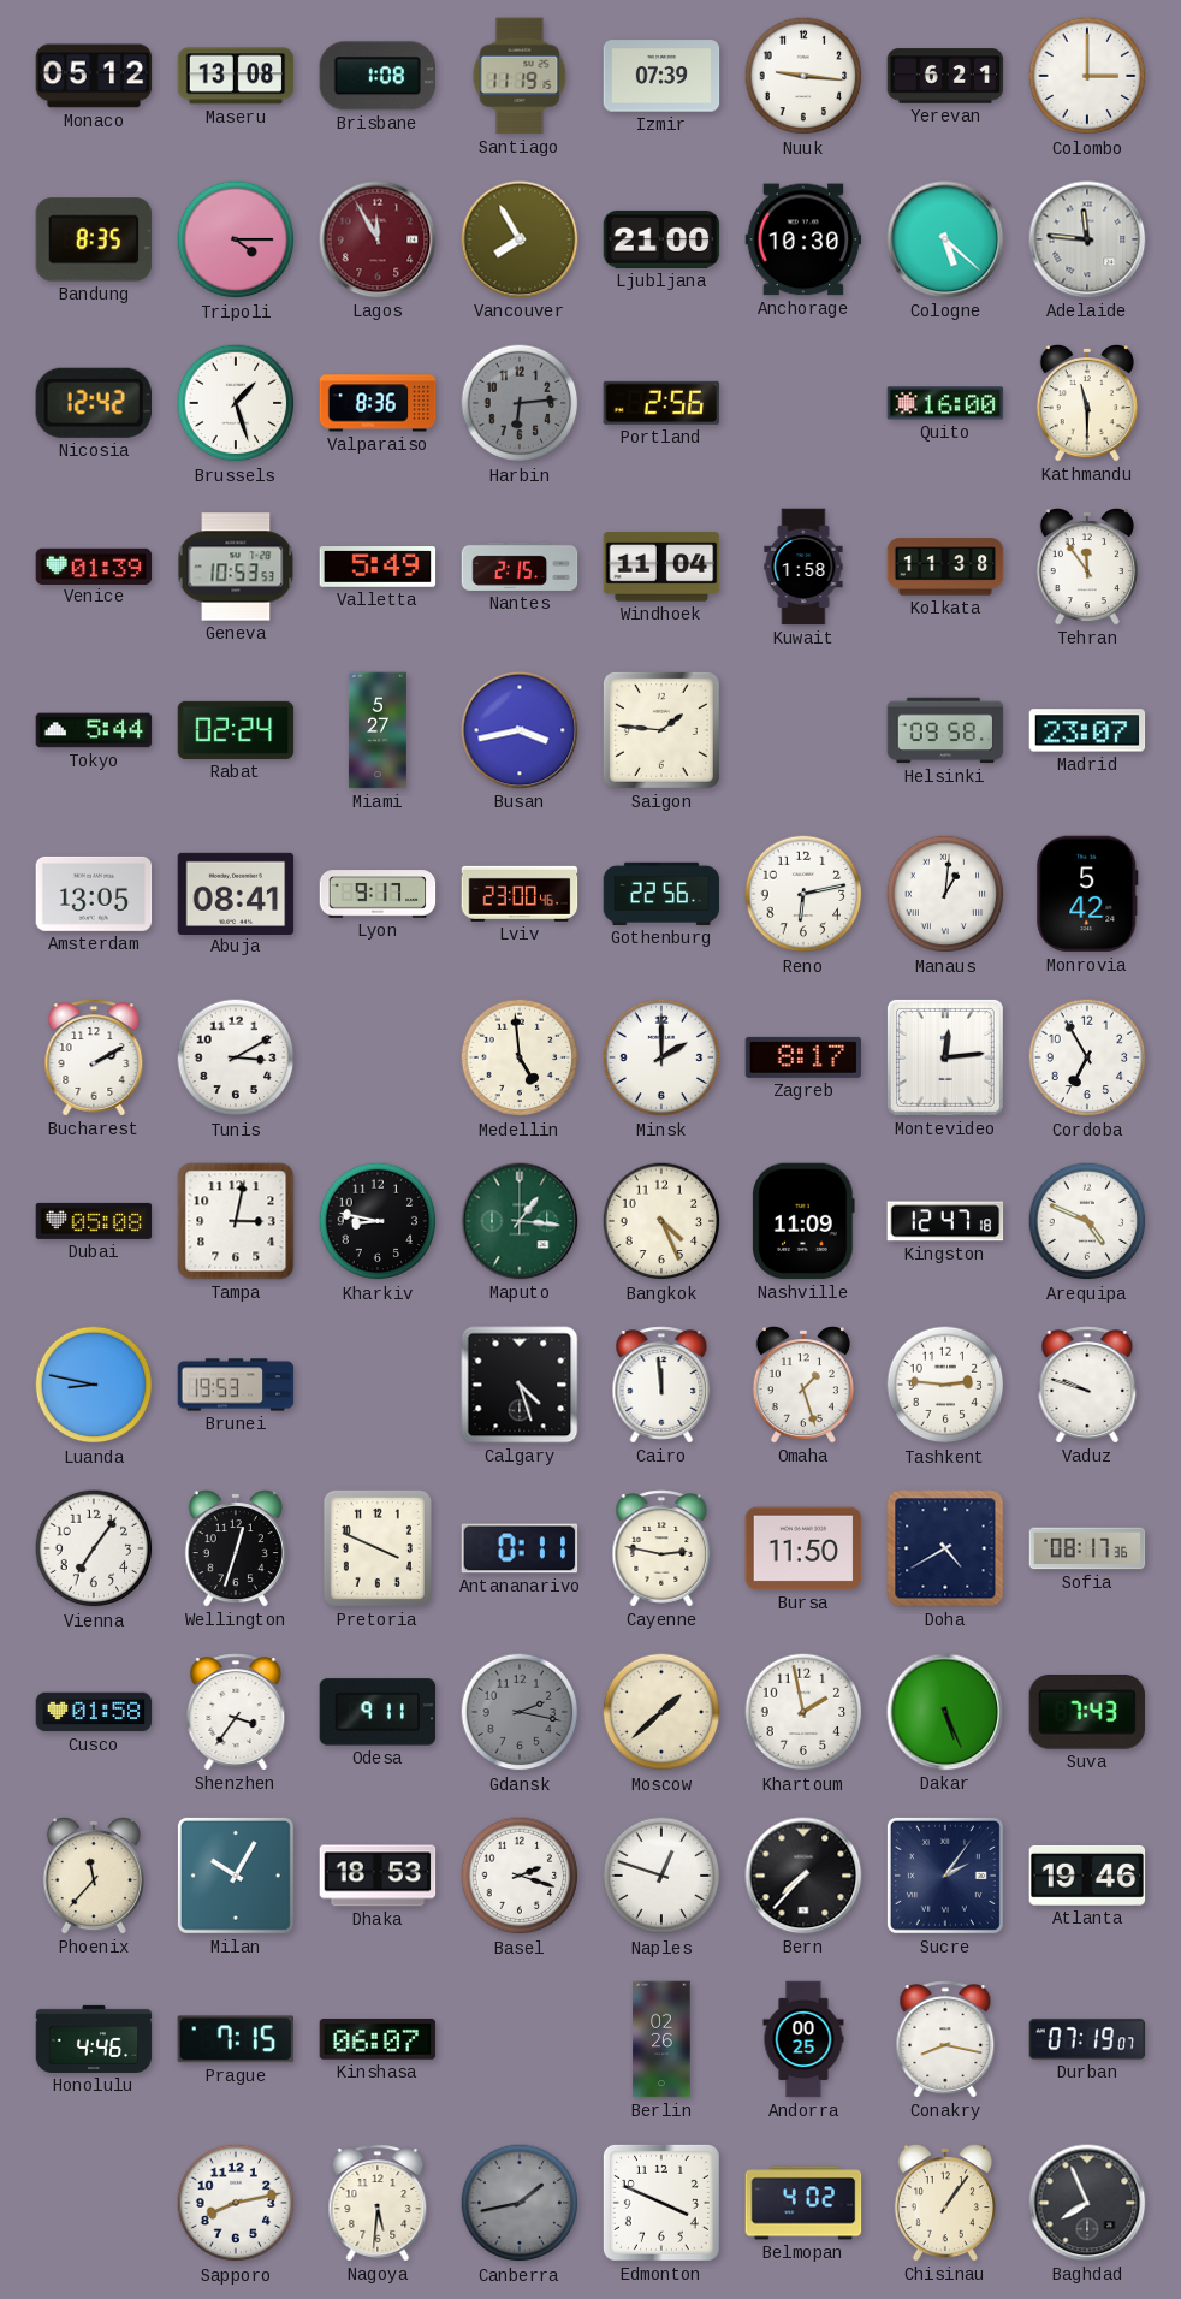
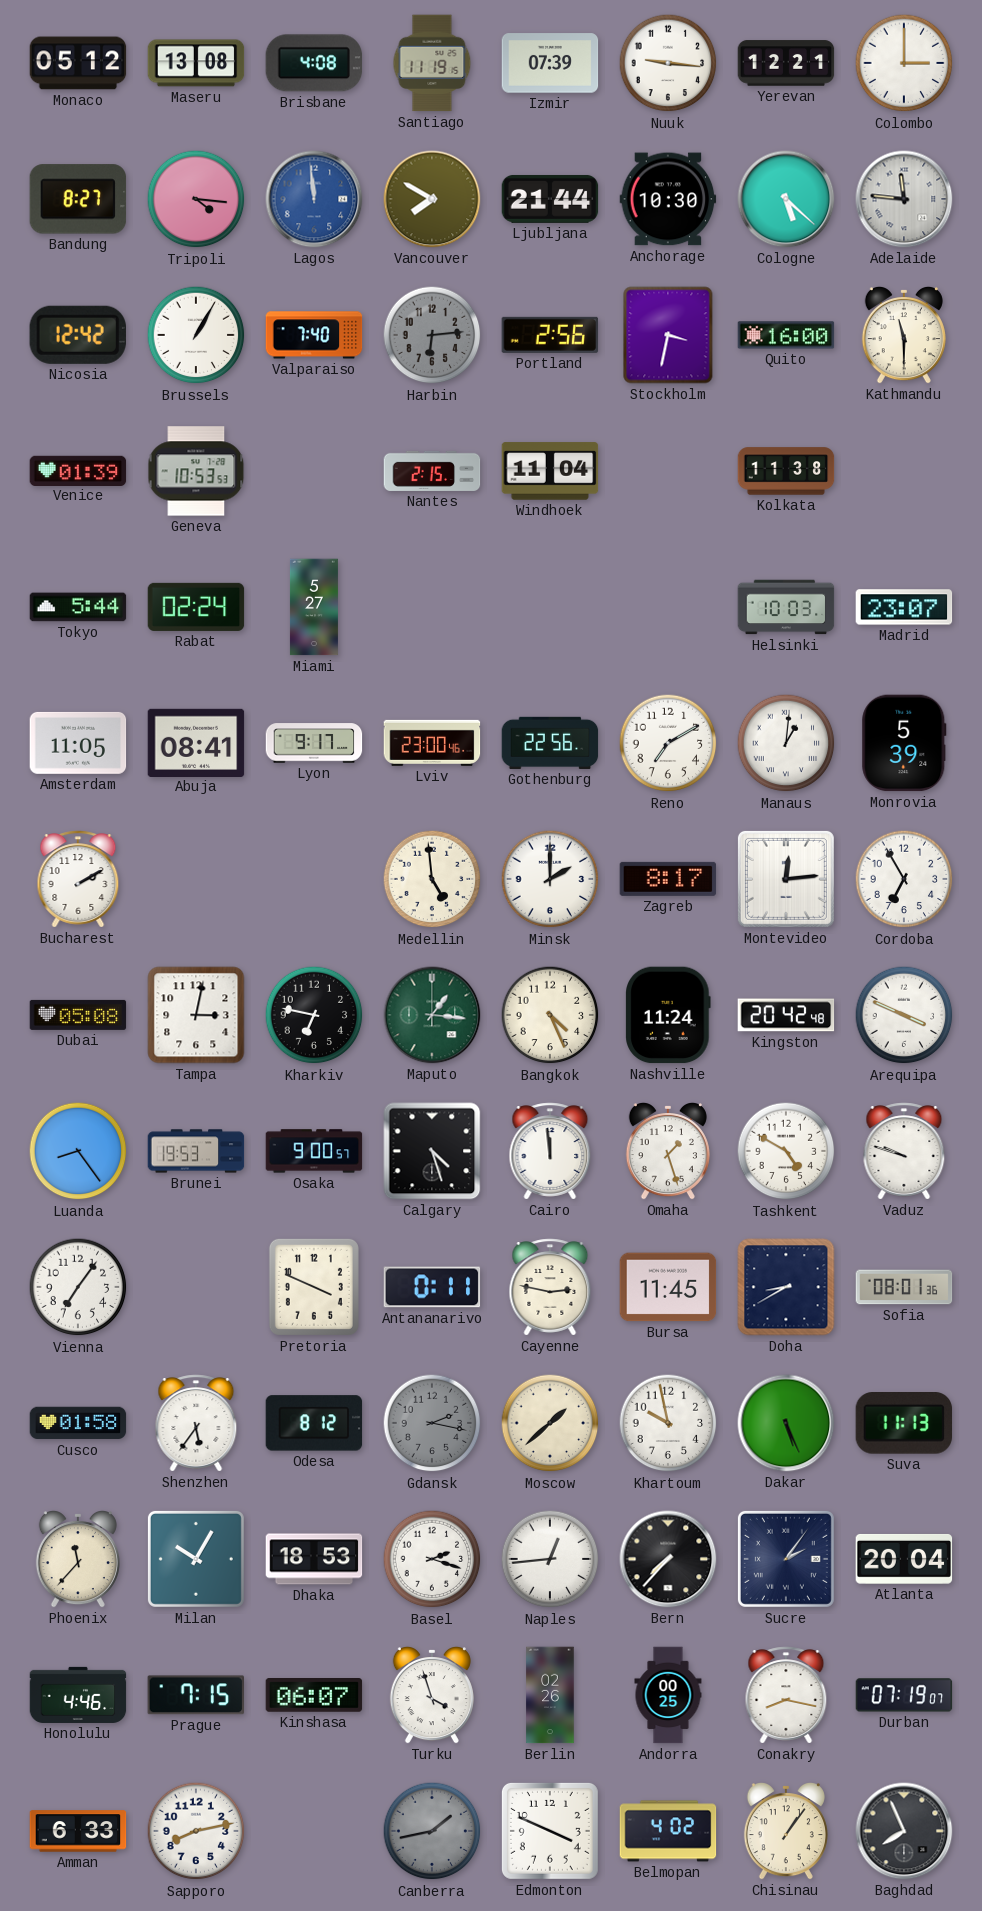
Brisbane: 1:08 -> 4:08 (314, 63)
Yerevan: 6:21 -> 12:21 (786, 63)
Bandung: 8:35 -> 8:27 (78, 199)
Tripoli: 4:15 -> 4:16 (196, 199)
Lagos: 11:55 -> 11:59 (314, 199)
Lagos dial: burgundy -> blue (314, 199)
Vancouver: 7:55 -> 7:50 (432, 199)
Ljubljana: 21:00 -> 21:44 (550, 199)
Brussels: 1:27 -> 1:05 (196, 335)
Valparaiso: 8:36 -> 7:40 (314, 335)
Stockholm: none -> 3:32 (668, 335)
Valletta: 5:49 -> none (378, 567)
Kuwait: 1:58 -> none (803, 567)
Tehran: 11:54 -> none (1087, 568)
Busan: 3:43 -> none (520, 730)
Saigon: 1:46 -> none (661, 730)
Helsinki: 09:58 -> 10:03 (786, 607)
Amsterdam: 13:05 -> 11:05 (78, 743)
Reno: 6:13 -> 7:10 (668, 743)
Monrovia: 5:42 -> 5:39 (904, 743)
Tunis: 3:10 -> none (236, 1057)
Kharkiv: 8:47 -> 6:47 (314, 1015)
Nashville: 11:09 -> 11:24 (668, 1015)
Kingston: 12:47 -> 20:42 (786, 1015)
Arequipa: 4:49 -> 3:49 (904, 1015)
Luanda: 8:47 -> 8:24 (78, 1151)
Osaka: none -> 9:00 (314, 1151)
Tashkent: 2:46 -> 4:50 (786, 1151)
Wellington: 12:33 -> none (236, 1550)
Bursa: 11:50 -> 11:45 (668, 1287)
Doha: 4:40 -> 8:40 (786, 1287)
Sofia: 08:17 -> 08:01 (904, 1287)
Shenzhen: 3:36 -> 5:36 (196, 1423)
Odesa: 9:11 -> 8:12 (314, 1423)
Khartoum: 1:58 -> 9:58 (668, 1423)
Suva: 7:43 -> 11:13 (904, 1424)
Naples: 12:48 -> 12:44 (550, 1559)
Atlanta: 19:46 -> 20:04 (904, 1559)
Turku: none -> 3:57 (432, 1696)
Amman: none -> 6:33 (78, 1831)
Nagoya: 5:31 -> none (378, 2203)
